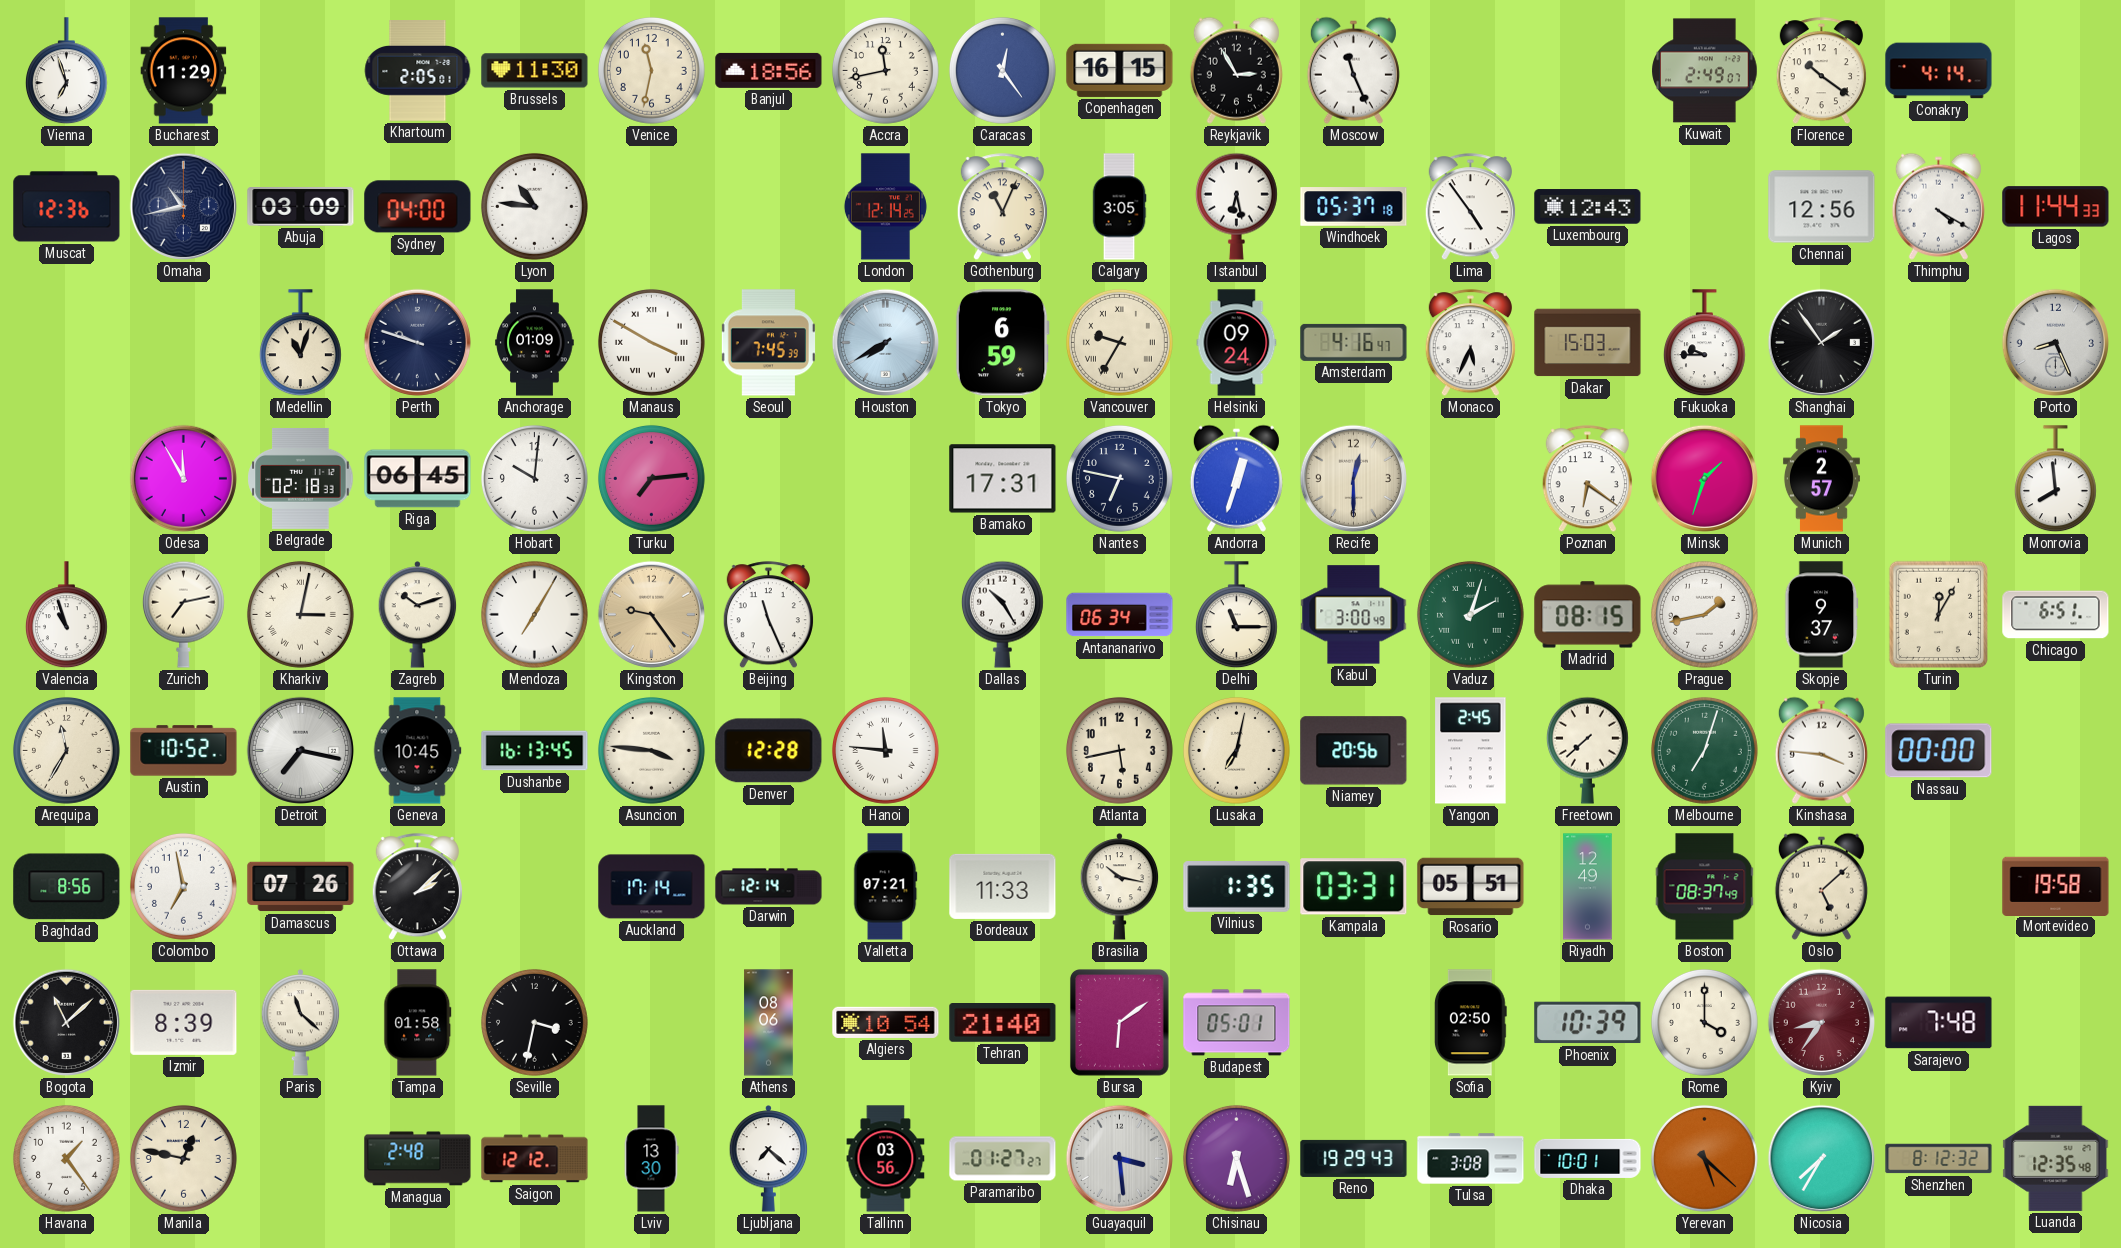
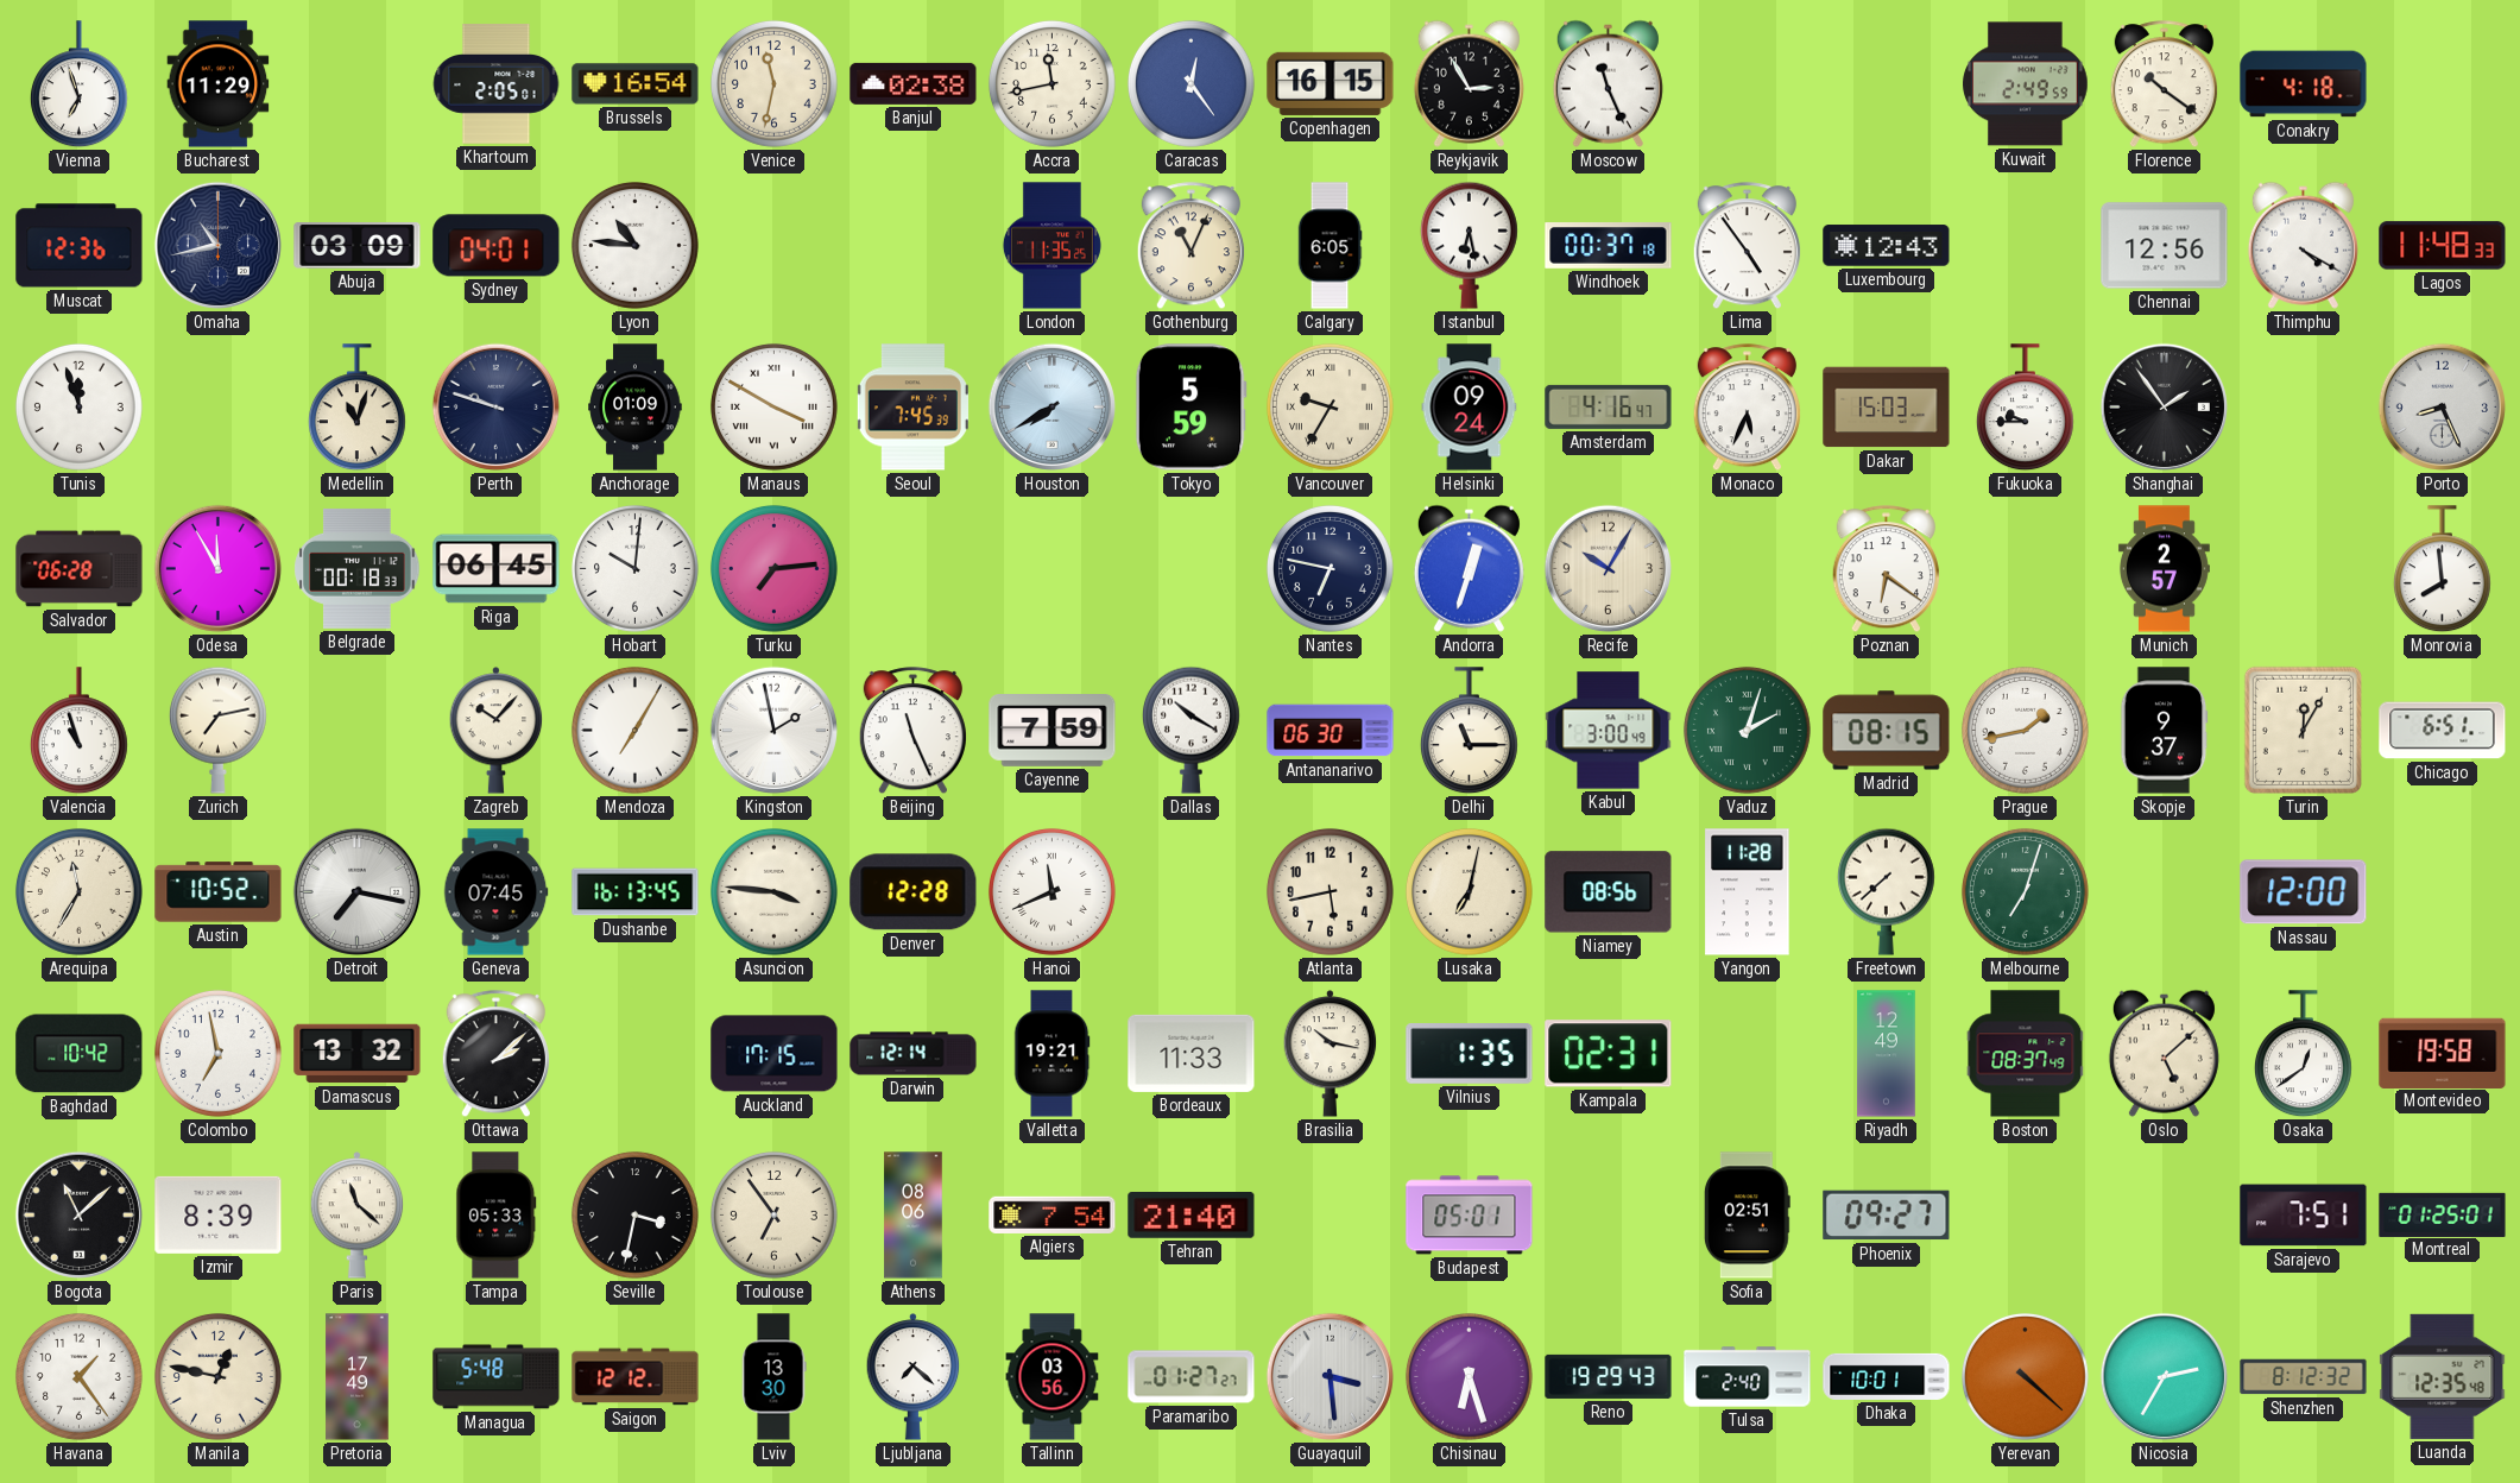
Brussels: 11:30 -> 16:54 (636, 84)
Banjul: 18:56 -> 02:38 (914, 83)
Kuwait: 2:49:07 -> 2:49:59 (2026, 84)
Conakry: 4:14 -> 4:18 (2304, 84)
Sydney: 04:00 -> 04:01 (497, 246)
London: 12:14 -> 11:35 (1051, 246)
Calgary: 3:05 -> 6:05 (1330, 246)
Windhoek: 05:37 -> 00:37 (1609, 246)
Lagos: 11:44 -> 11:48 (2443, 246)
Tunis: none -> 11:57 (78, 406)
Tokyo: 6:59 -> 5:59 (1190, 408)
Salvador: none -> 06:28 (80, 569)
Belgrade: 02:18 -> 00:18 (358, 568)
Bamako: 17:31 -> none (1003, 479)
Recife: 12:30 -> 10:05 (1608, 568)
Minsk: 1:33 -> none (1704, 478)
Kharkiv: 3:02 -> none (300, 614)
Zagreb: 10:12 -> 10:07 (497, 731)
Kingston: 9:24 -> 1:58 (773, 730)
Kingston dial: champagne -> white (773, 730)
Cayenne: none -> 7:59 (1053, 731)
Dallas: 10:25 -> 10:20 (1190, 730)
Antananarivo: 06:34 -> 06:30 (1331, 731)
Geneva: 10:45 -> 07:45 (495, 892)
Hanoi: 11:46 -> 11:41 (1051, 891)
Niamey: 20:56 -> 08:56 (1609, 892)
Yangon: 2:45 -> 11:28 (1748, 892)
Kinshasa: 3:46 -> none (1821, 750)
Nassau: 00:00 -> 12:00 (2304, 892)
Baghdad: 8:56 -> 10:42 (80, 1054)
Damascus: 07:26 -> 13:32 (358, 1054)
Auckland: 17:14 -> 17:15 (775, 1054)
Valletta: 07:21 -> 19:21 (1051, 1054)
Kampala: 03:31 -> 02:31 (1609, 1054)
Rosario: 05:51 -> none (1471, 887)
Osaka: none -> 12:39 (2303, 1054)
Tampa: 01:58 -> 05:33 (497, 1216)
Toulouse: none -> 6:54 (773, 1214)
Algiers: 10:54 -> 7:54 (1053, 1214)
Bursa: 6:09 -> none (1119, 1023)
Sofia: 02:50 -> 02:51 (1747, 1216)
Phoenix: 10:39 -> 09:27 (1887, 1216)
Rome: 4:00 -> none (1704, 1022)
Kyiv: 8:36 -> none (1821, 1022)
Sarajevo: 7:48 -> 7:51 (2304, 1216)
Montreal: none -> 01:25 (2443, 1214)
Pretoria: none -> 17:49 (358, 1377)
Managua: 2:48 -> 5:48 (497, 1377)
Tulsa: 3:08 -> 2:40 (1748, 1377)
Yerevan: 5:22 -> 4:22 (2025, 1376)
Nicosia: 7:35 -> 2:35 (2164, 1376)
